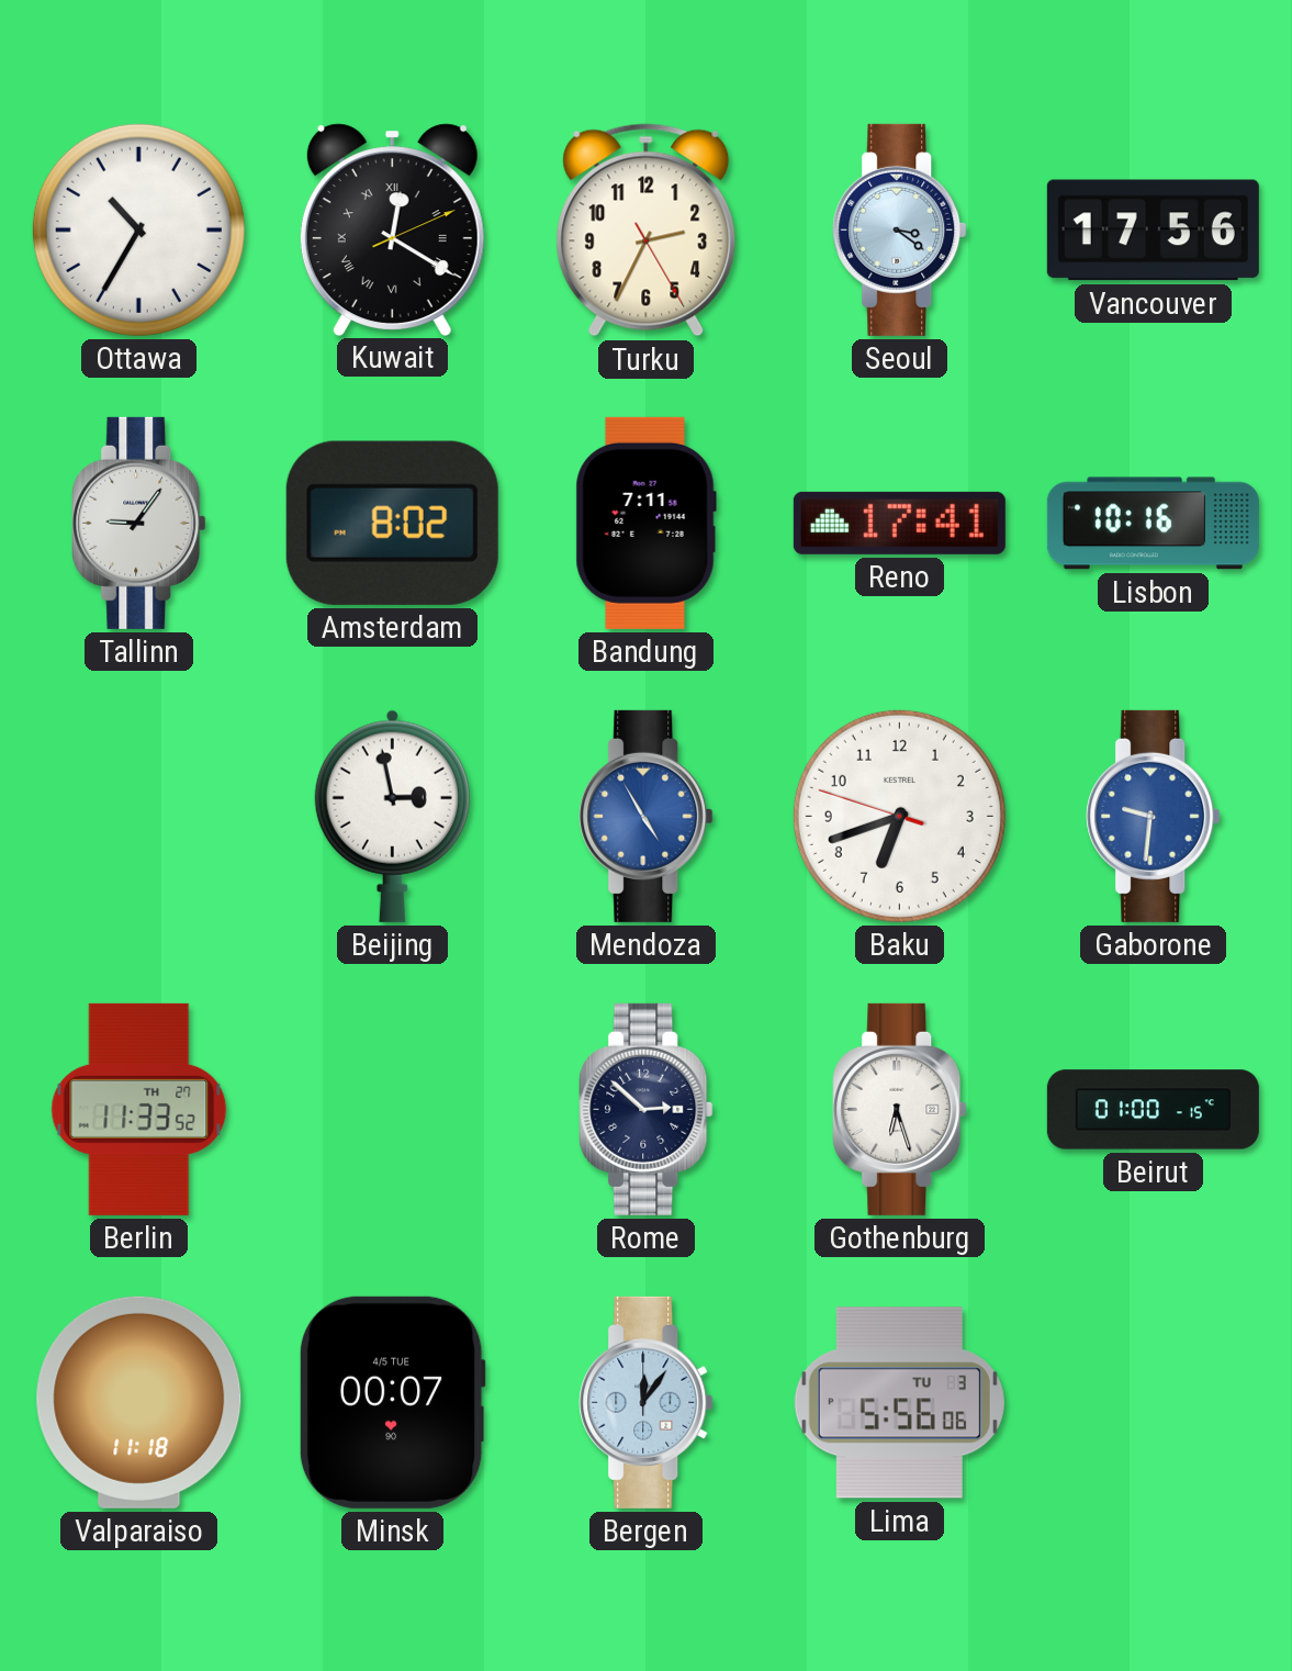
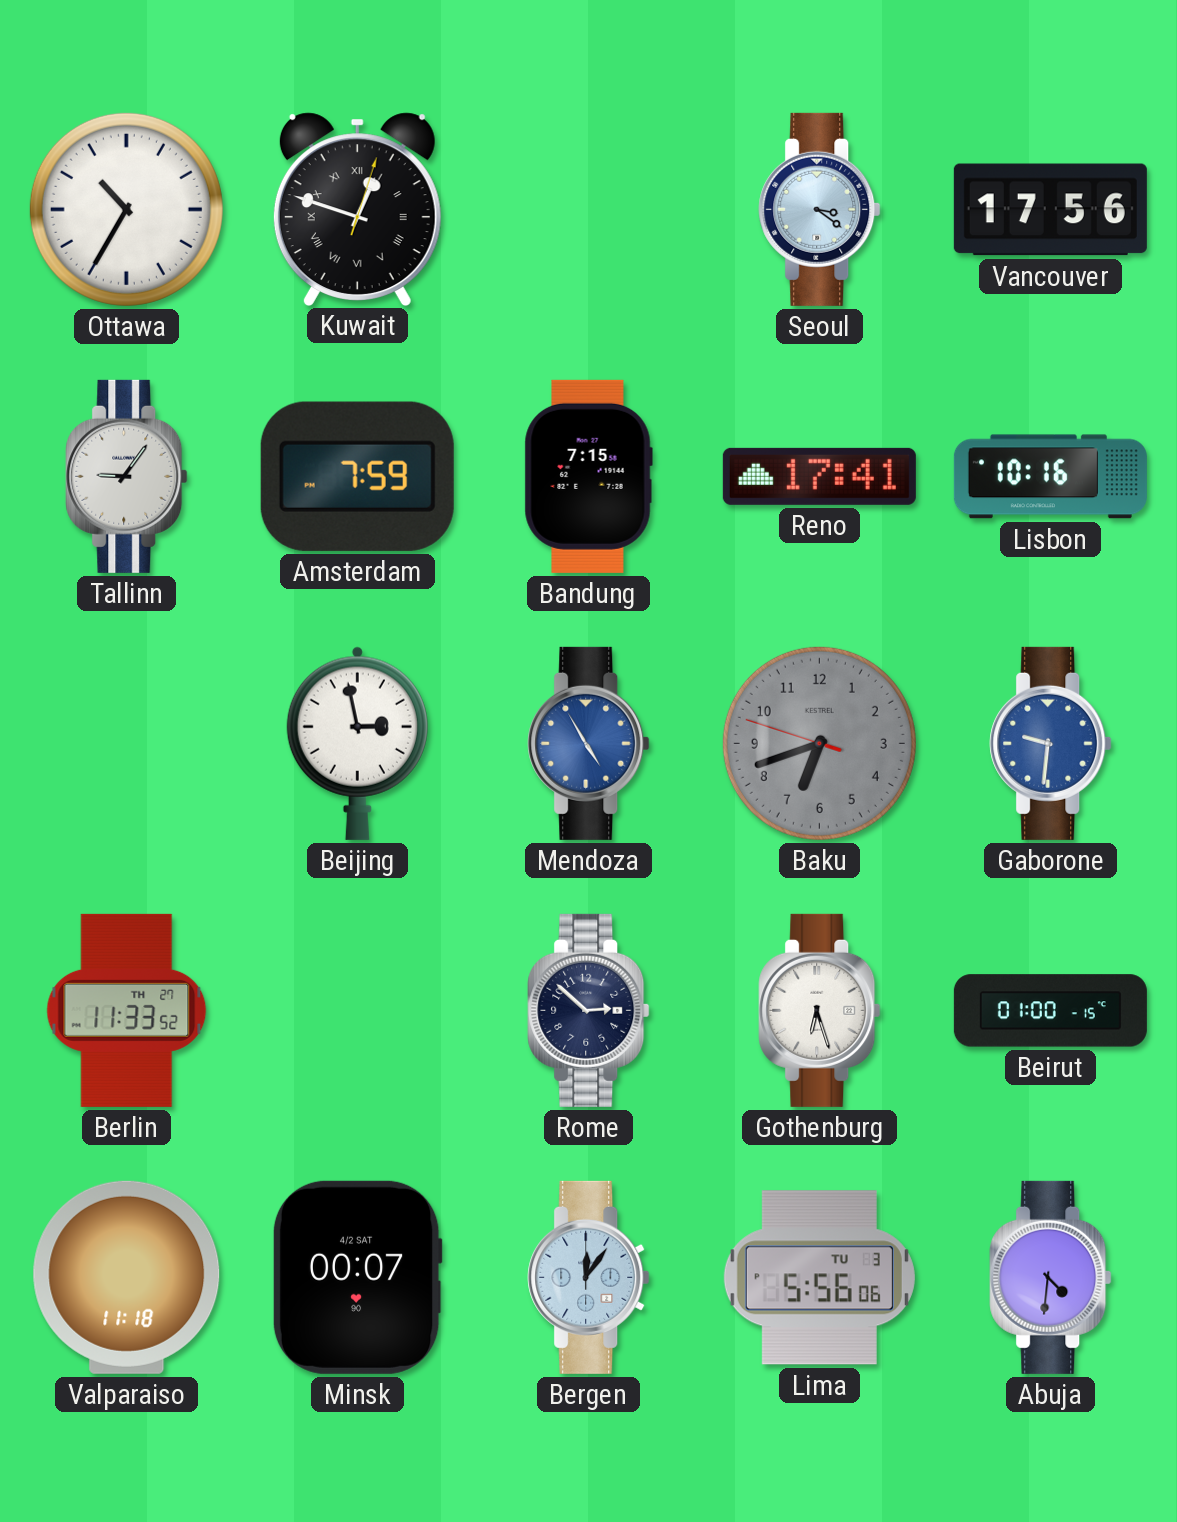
Kuwait: 12:20 -> 12:48 (357, 209)
Turku: 2:34 -> none (647, 231)
Amsterdam: 8:02 -> 7:59 (357, 476)
Bandung: 7:11 -> 7:15 (588, 476)
Baku dial: white -> grey (819, 743)
Minsk date: 4/5 TUE -> 4/2 SAT (357, 1277)
Abuja: none -> 4:31 (1051, 1277)
